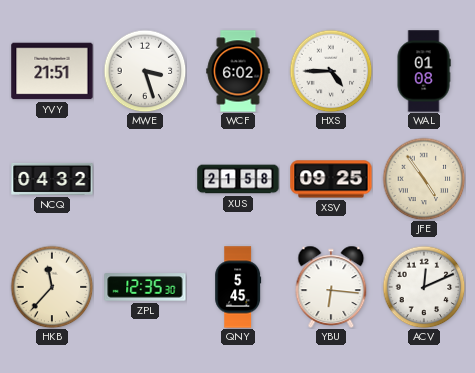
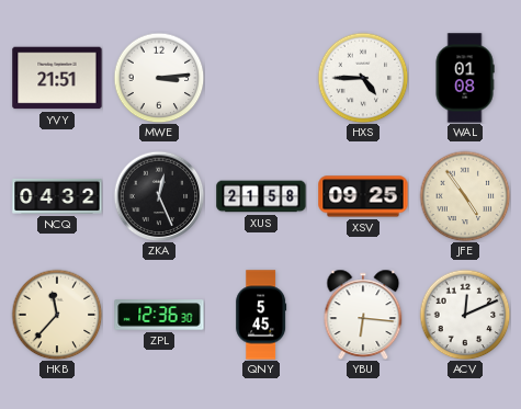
MWE: 3:27 -> 3:14 (159, 78)
WCF: 6:02 -> none (238, 71)
ZKA: none -> 12:26 (159, 196)
ZPL: 12:35 -> 12:36 (159, 315)
